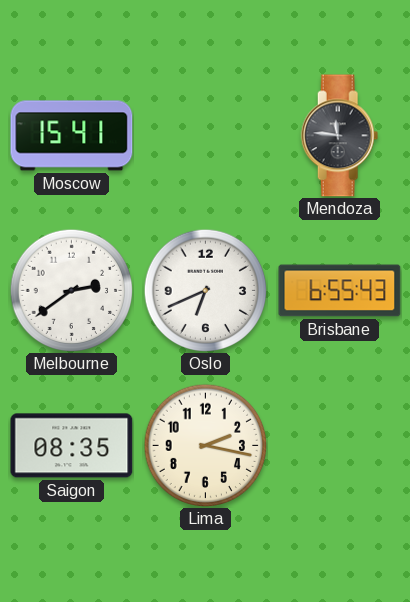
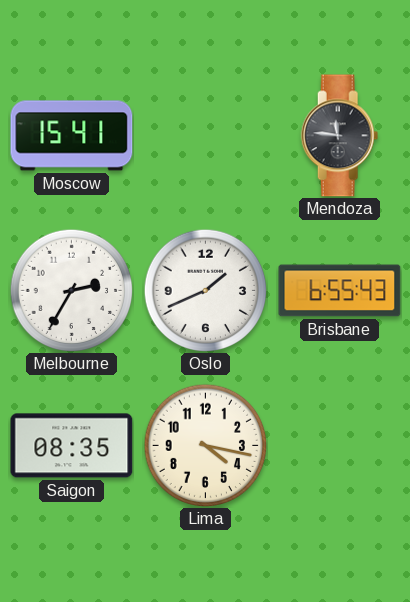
Melbourne: 2:39 -> 2:35 (71, 290)
Oslo: 6:41 -> 1:41 (205, 290)
Lima: 2:17 -> 4:17 (205, 445)
